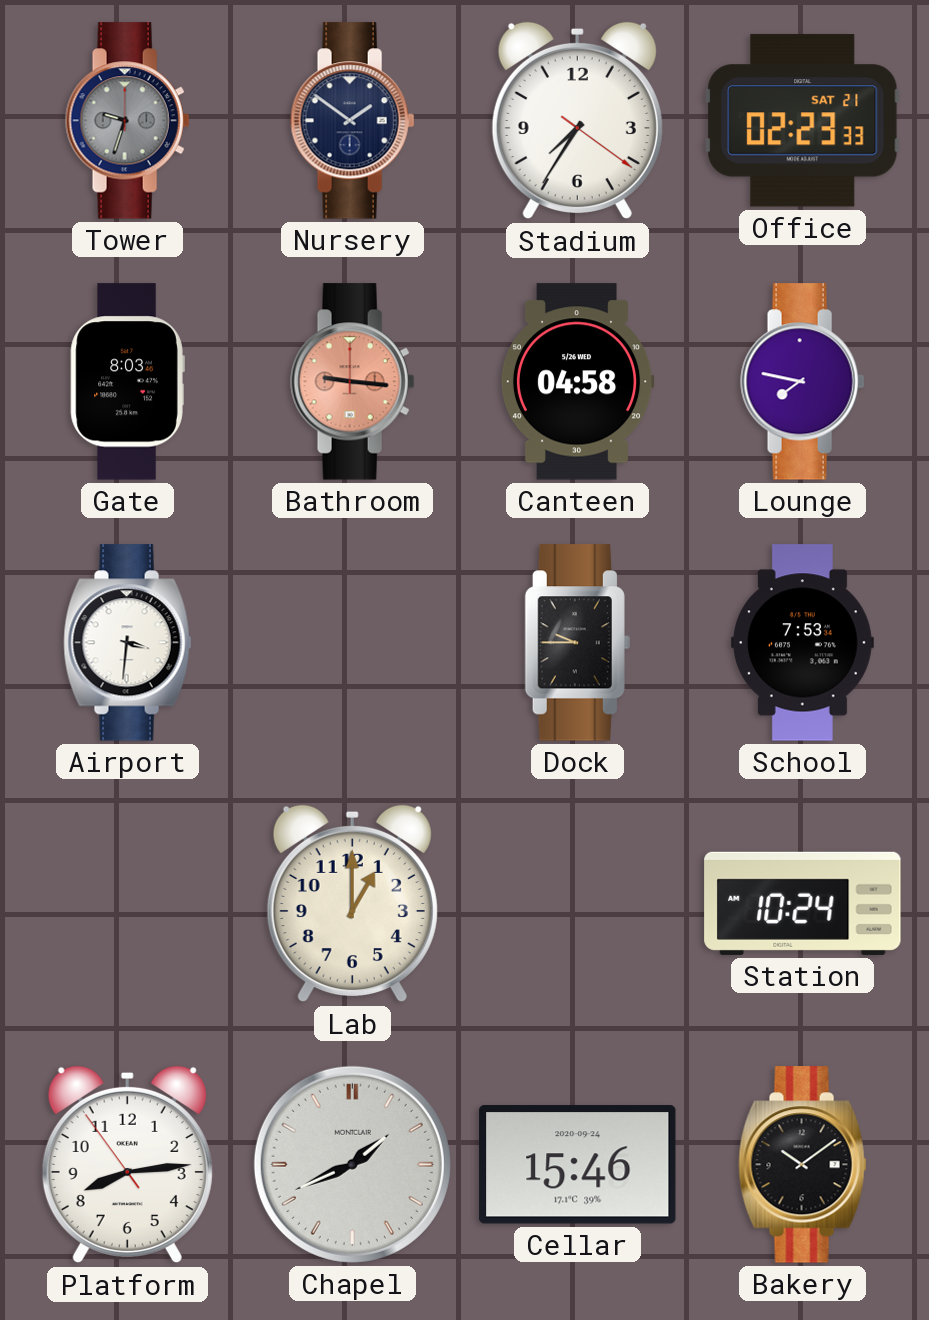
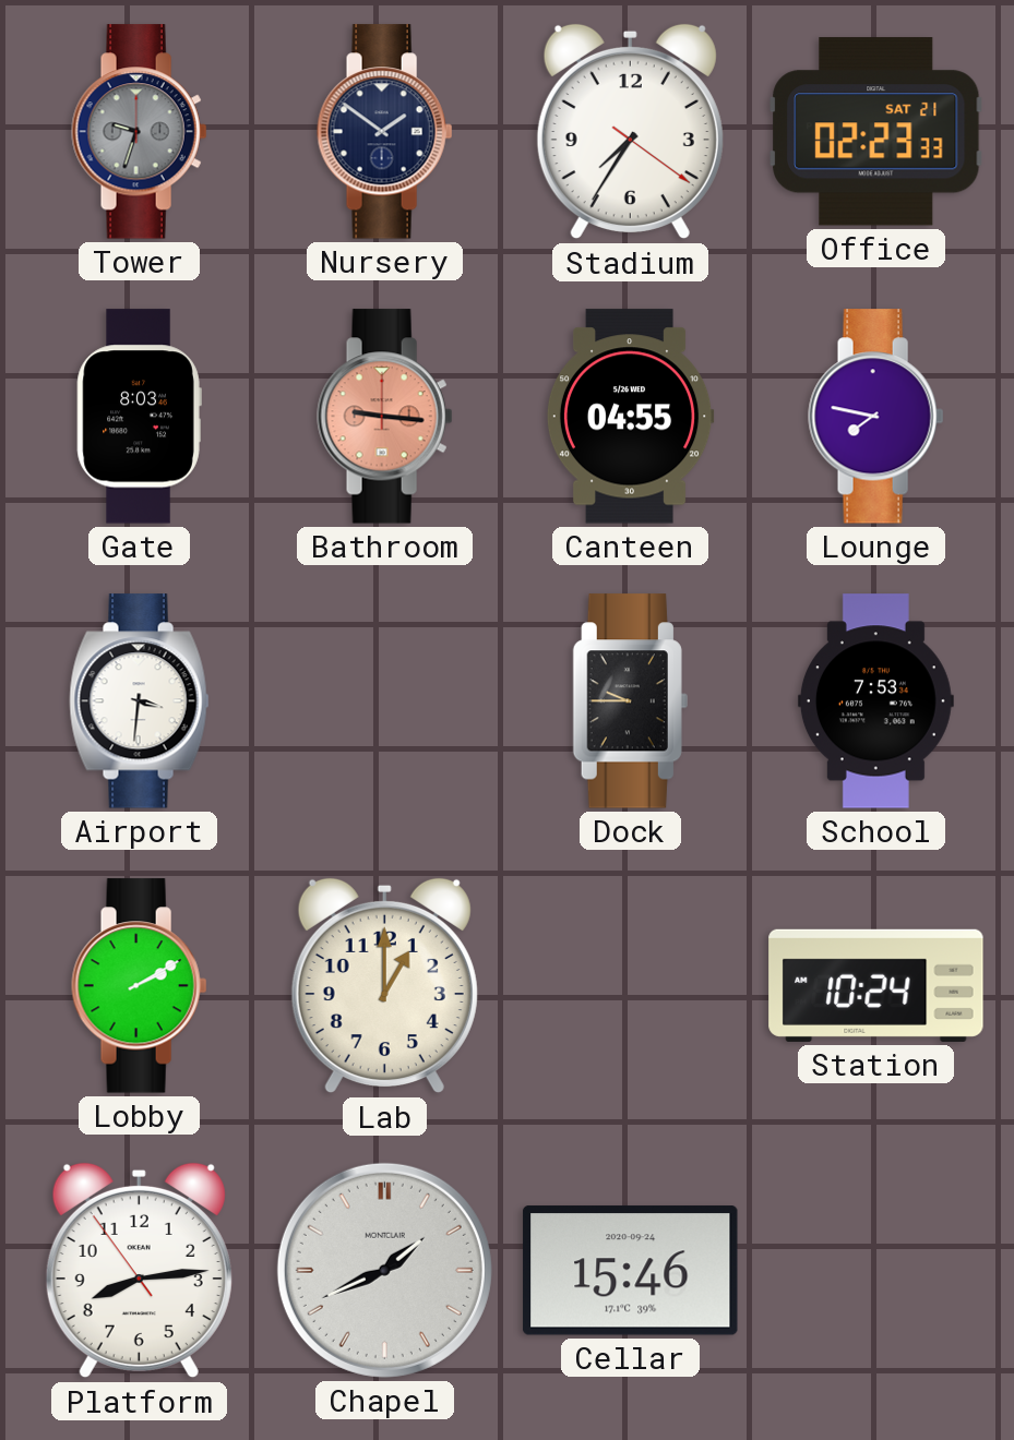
Canteen: 04:58 -> 04:55 (630, 417)
Lobby: none -> 2:10 (140, 986)
Bakery: 10:09 -> none (803, 1165)
